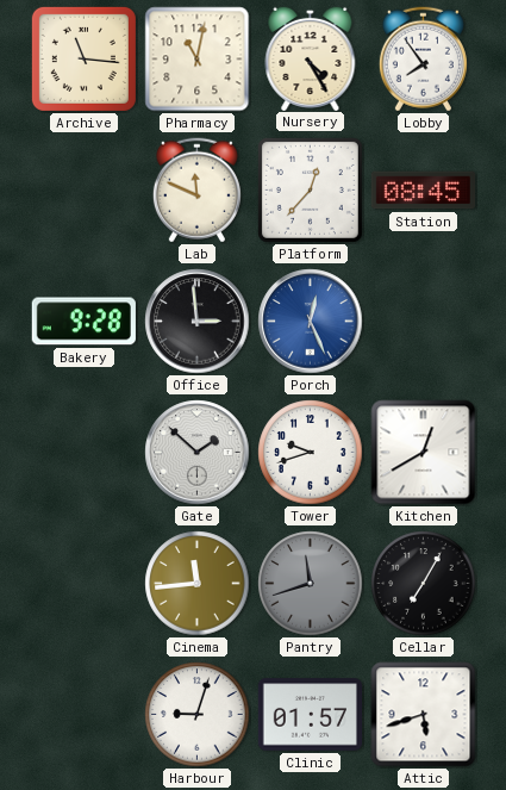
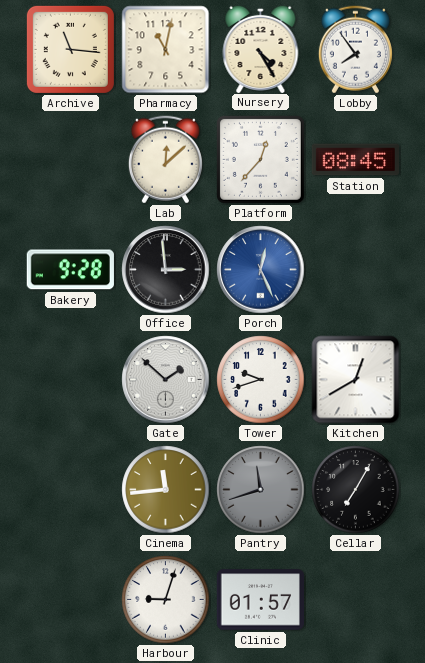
Lab: 11:49 -> 12:08 (165, 160)
Attic: 5:42 -> none (424, 715)
